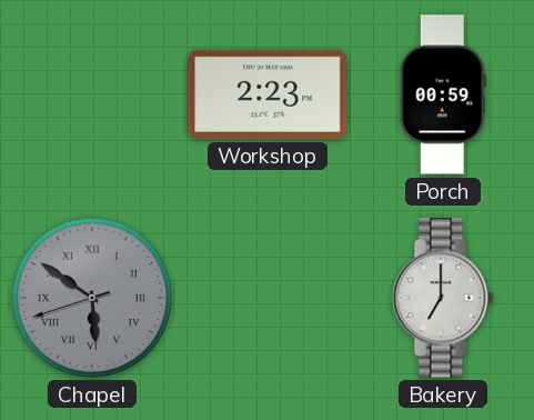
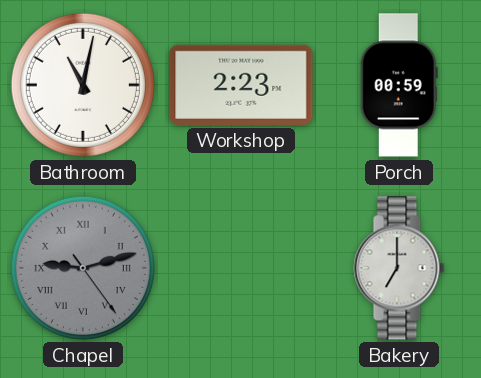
Bathroom: none -> 11:02 (83, 85)
Chapel: 5:50 -> 9:12 (83, 268)
